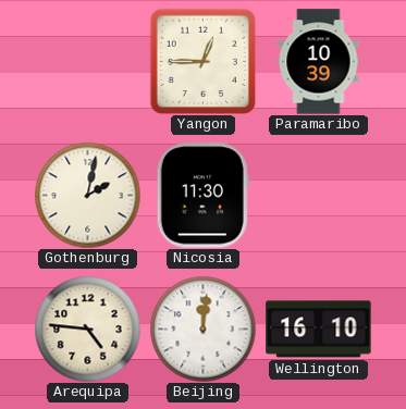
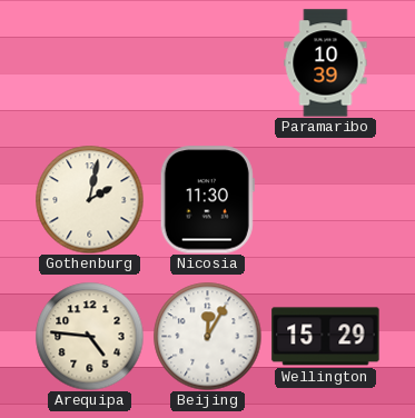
Yangon: 12:45 -> none (202, 61)
Beijing: 12:01 -> 12:05 (207, 336)
Wellington: 16:10 -> 15:29 (326, 337)
